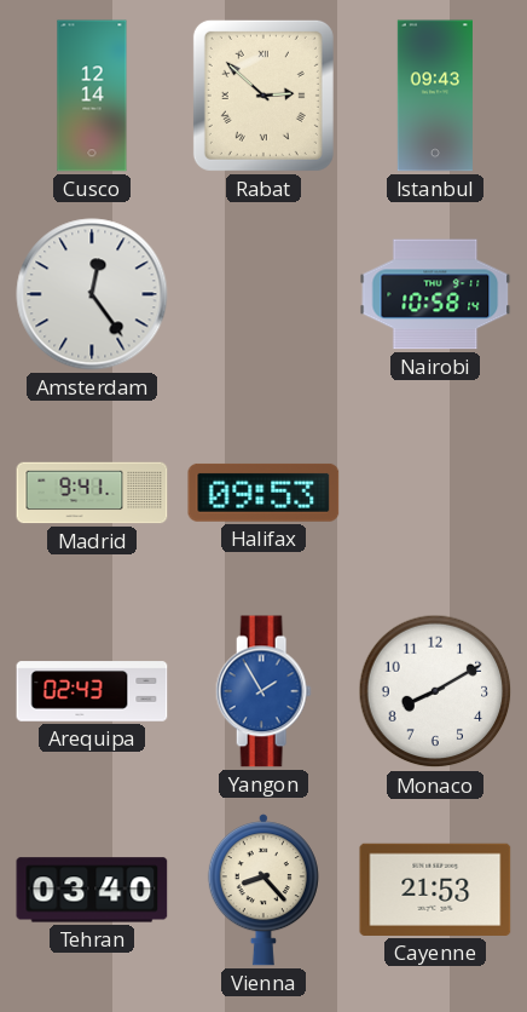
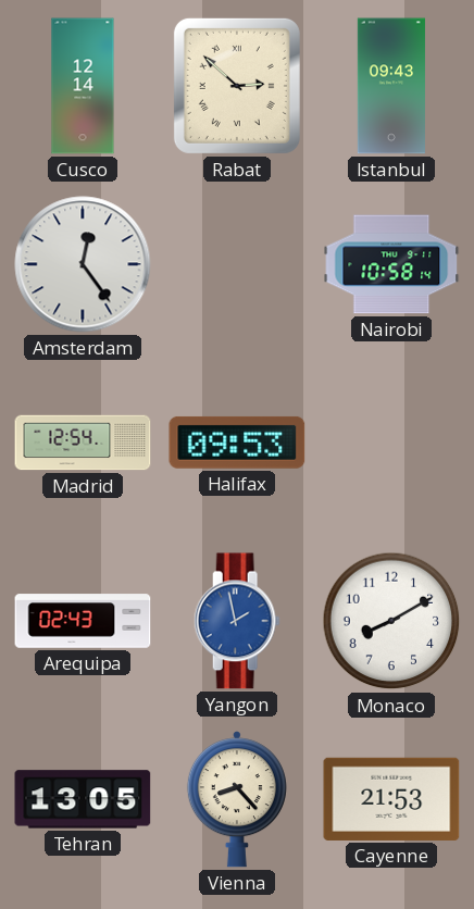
Madrid: 9:41 -> 12:54 (83, 443)
Yangon: 1:55 -> 1:58 (237, 621)
Tehran: 03:40 -> 13:05 (83, 799)
